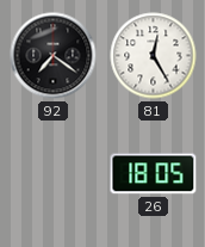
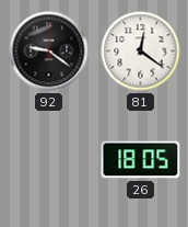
92: 7:21 -> 9:21 (49, 52)
81: 12:25 -> 12:21 (141, 52)
